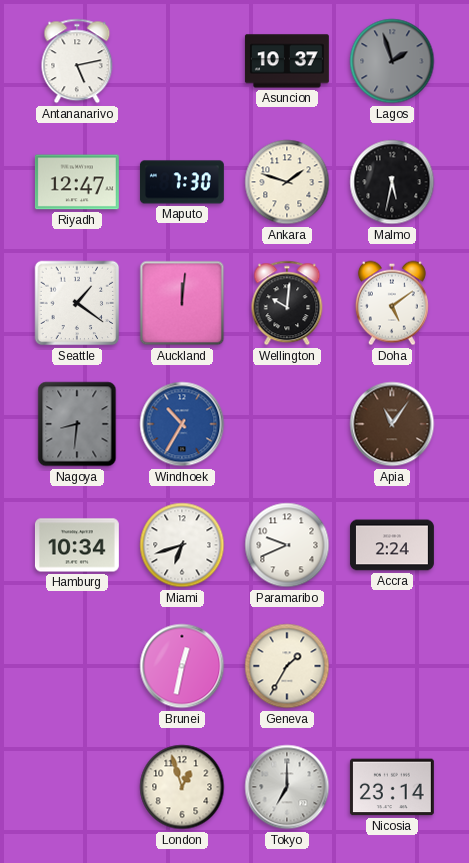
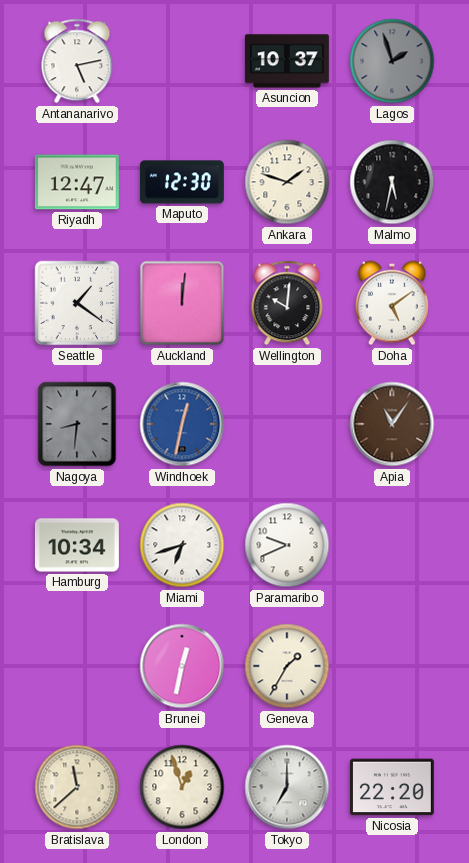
Maputo: 7:30 -> 12:30 (182, 182)
Windhoek: 10:35 -> 12:32 (182, 424)
Accra: 2:24 -> none (392, 545)
Bratislava: none -> 11:38 (77, 787)
Nicosia: 23:14 -> 22:20 (392, 787)
